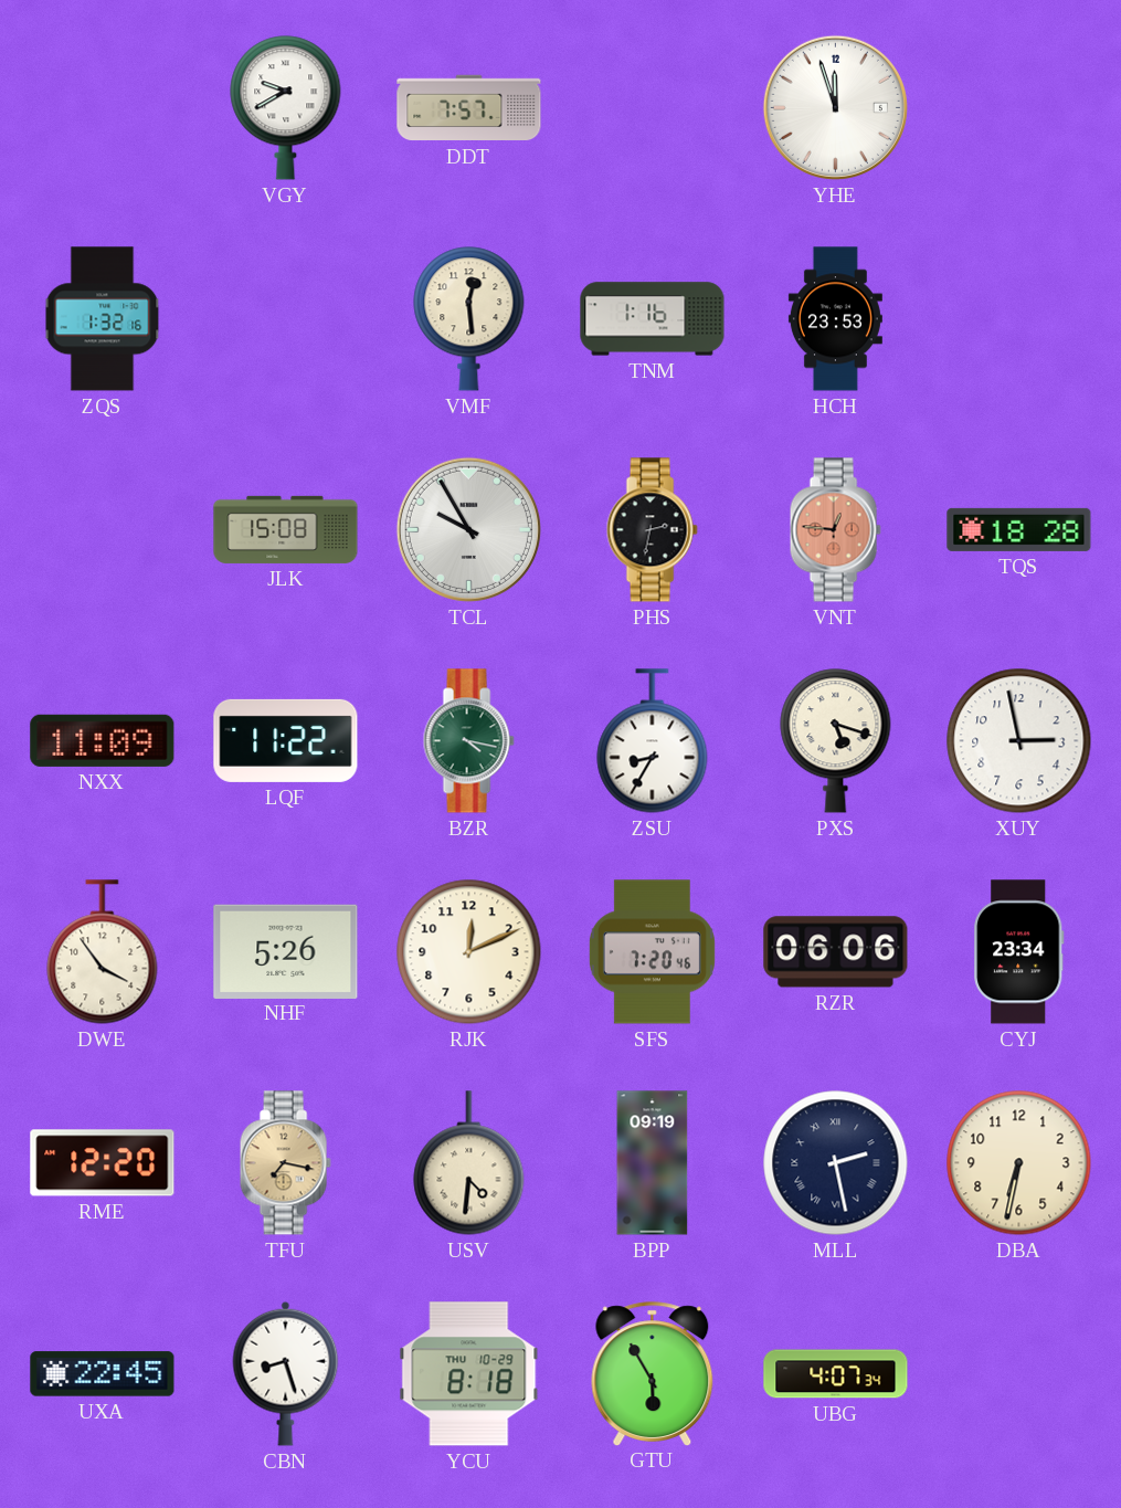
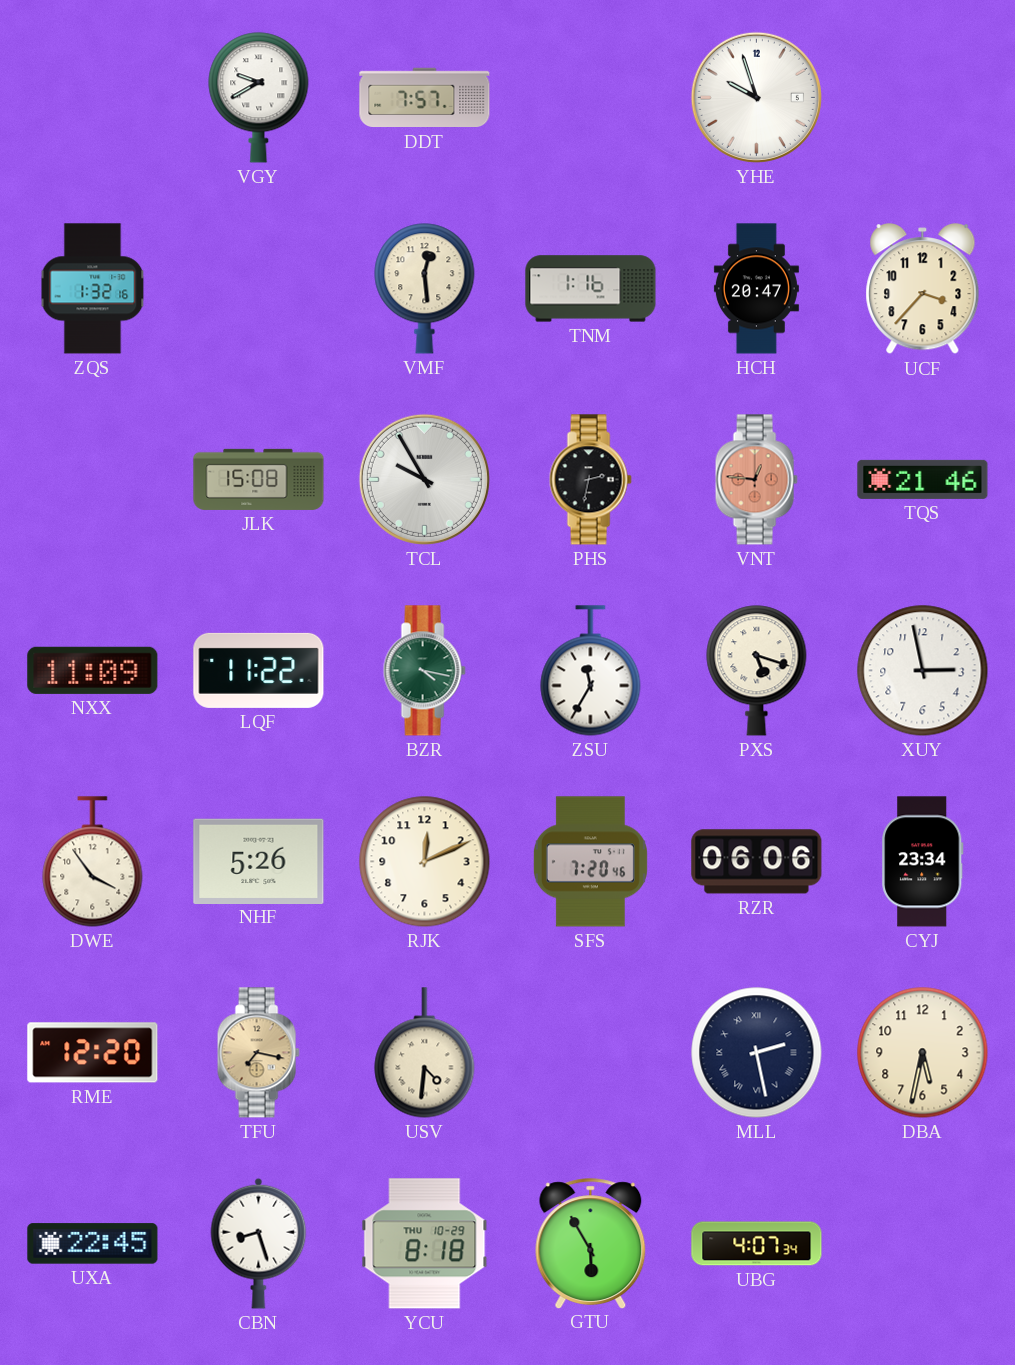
YHE: 11:57 -> 9:57 (756, 97)
HCH: 23:53 -> 20:47 (756, 289)
UCF: none -> 3:37 (923, 289)
TQS: 18:28 -> 21:46 (923, 479)
ZSU: 8:35 -> 11:35 (591, 671)
BPP: 09:19 -> none (653, 1163)
DBA: 6:32 -> 5:32 (923, 1053)
